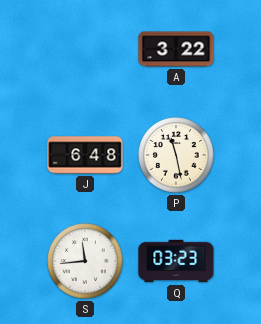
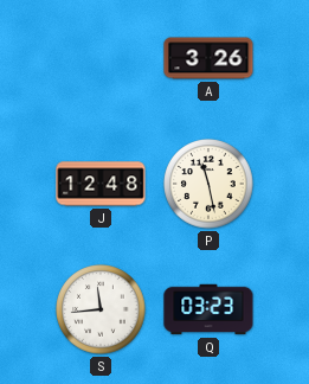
A: 3:22 -> 3:26 (208, 58)
J: 6:48 -> 12:48 (101, 184)
